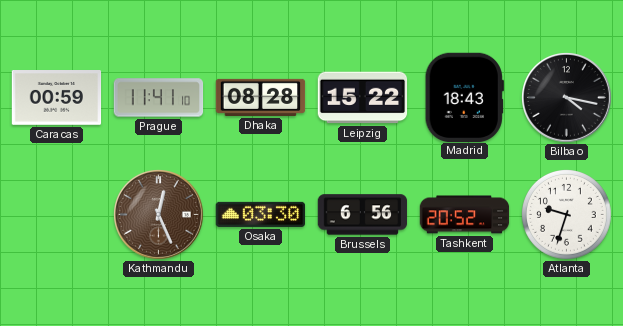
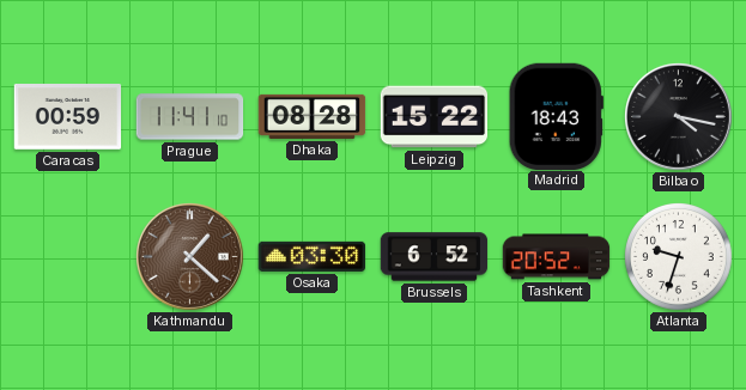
Kathmandu: 12:26 -> 1:22 (190, 257)
Brussels: 6:56 -> 6:52 (435, 257)
